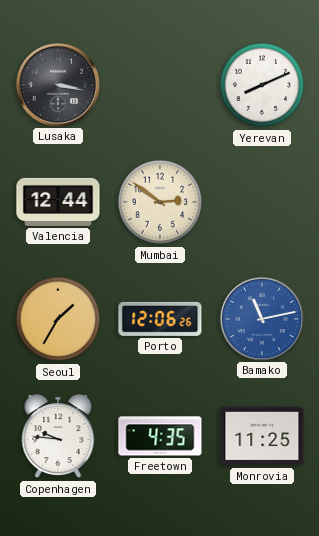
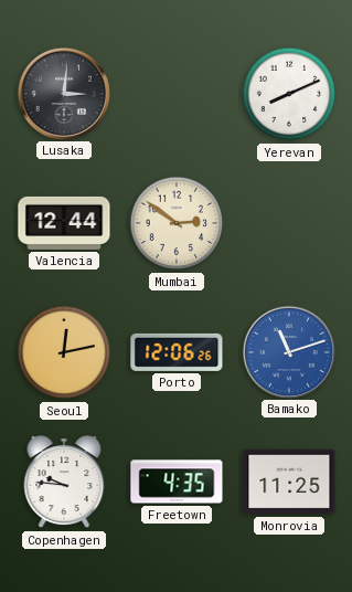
Lusaka: 3:17 -> 3:01 (63, 93)
Seoul: 1:35 -> 12:13 (64, 352)
Bamako: 11:13 -> 11:12 (288, 351)
